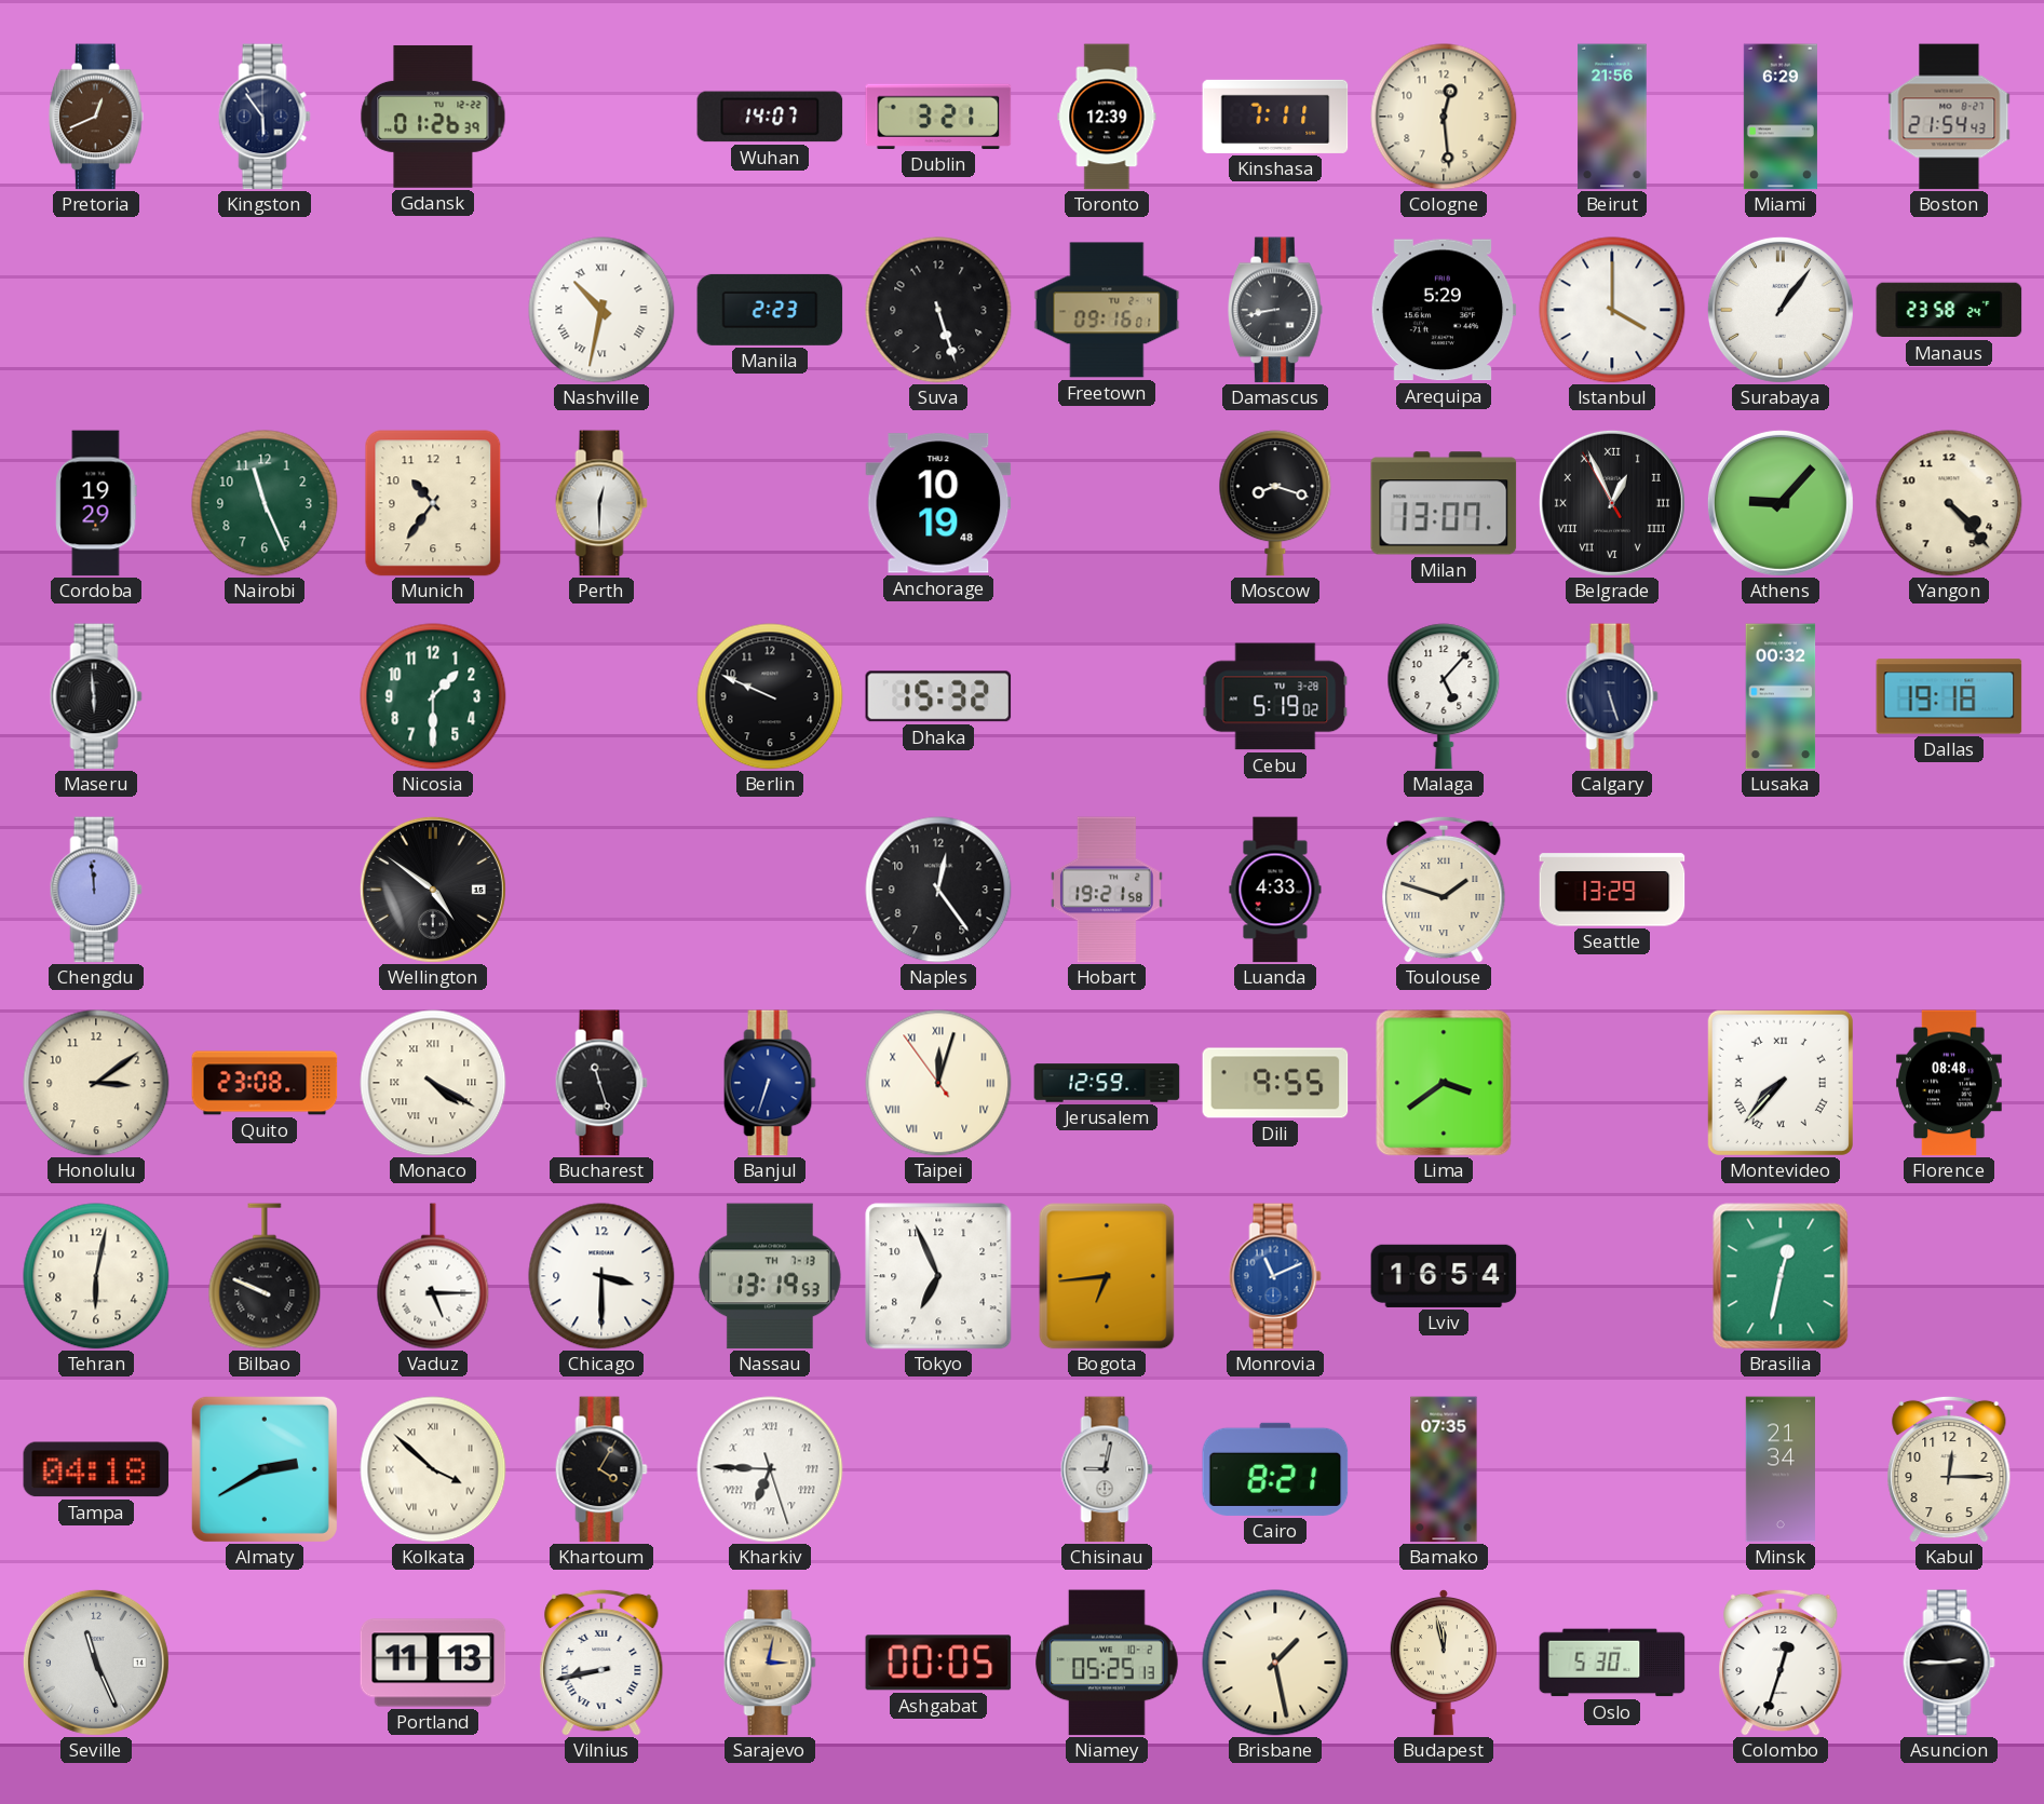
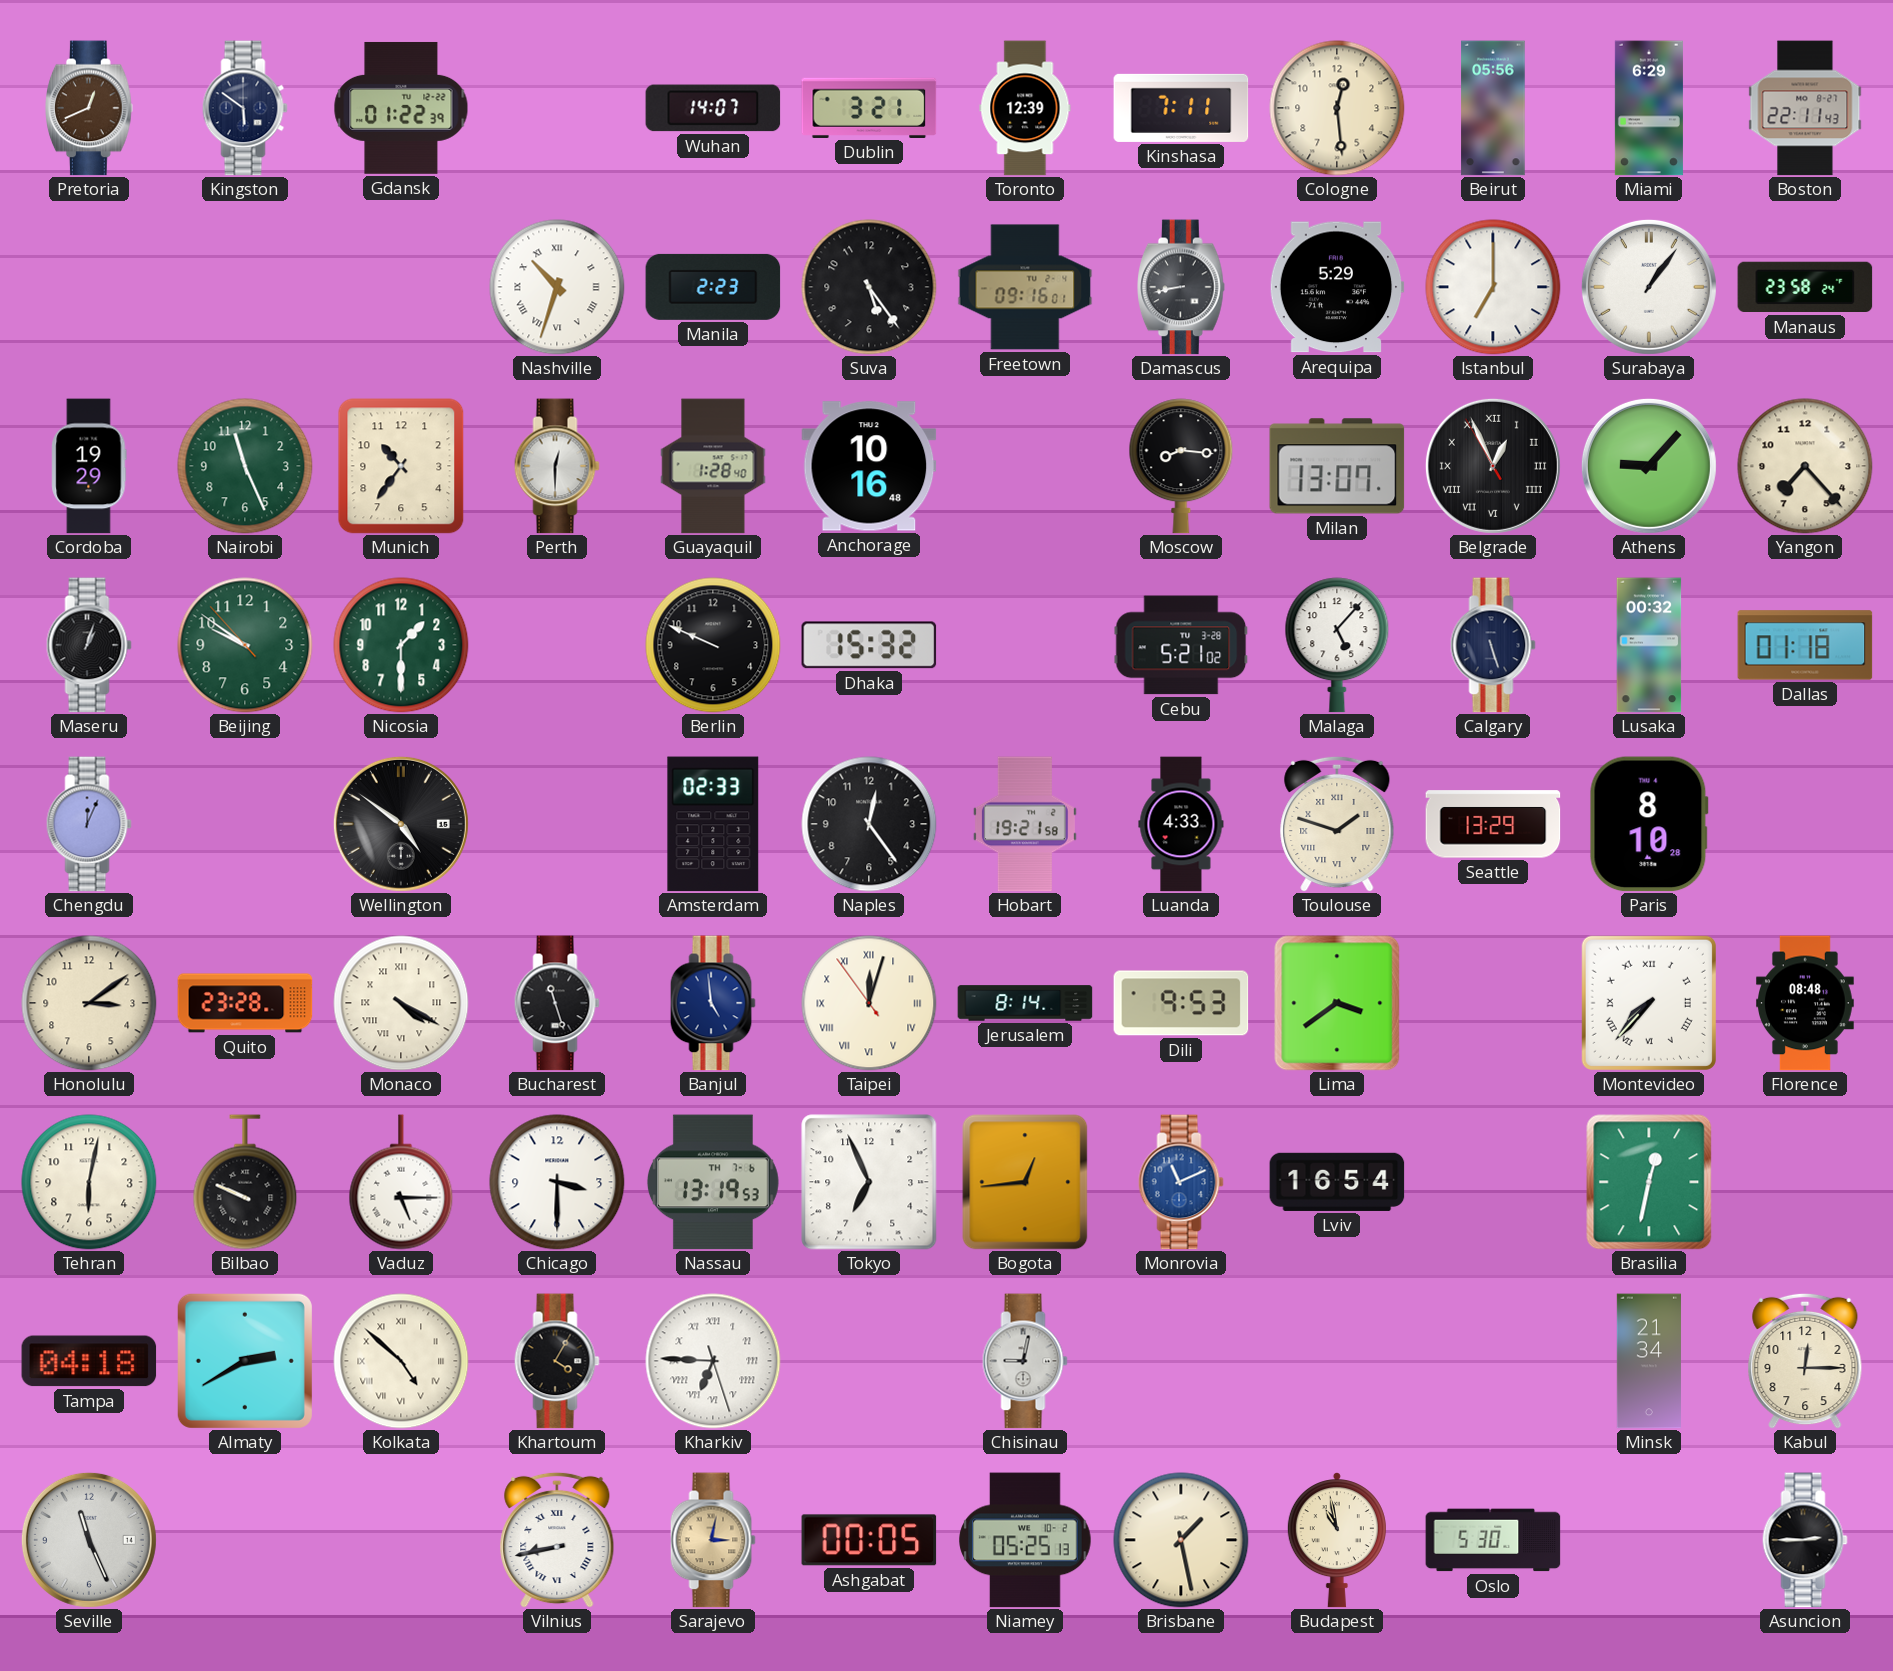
Kingston: 5:54 -> 5:51 (245, 108)
Gdansk: 01:26 -> 01:22 (401, 108)
Beirut: 21:56 -> 05:56 (1493, 108)
Boston: 21:54 -> 22:11 (1805, 108)
Nashville: 10:32 -> 10:33 (557, 287)
Suva: 5:27 -> 5:24 (869, 287)
Istanbul: 4:00 -> 7:00 (1493, 287)
Guayaquil: none -> 1:28 (713, 466)
Anchorage: 10:19 -> 10:16 (869, 466)
Moscow: 8:18 -> 8:16 (1181, 466)
Yangon: 4:23 -> 7:23 (1805, 466)
Maseru: 5:59 -> 1:03 (89, 645)
Beijing: none -> 9:50 (245, 645)
Cebu: 5:19 -> 5:21 (1181, 645)
Dallas: 19:18 -> 01:18 (1805, 645)
Chengdu: 11:59 -> 12:04 (89, 824)
Amsterdam: none -> 02:33 (713, 824)
Paris: none -> 8:10 (1649, 824)
Quito: 23:08 -> 23:28 (245, 1003)
Banjul: 6:33 -> 4:59 (713, 1003)
Jerusalem: 12:59 -> 8:14 (1025, 1003)
Dili: 9:55 -> 9:53 (1181, 1003)
Nassau date: TH 7-13 -> TH 7-6 (713, 1182)
Bogota: 6:44 -> 12:44 (1025, 1182)
Kolkata: 3:52 -> 4:52 (401, 1361)
Cairo: 8:21 -> none (1275, 1469)
Bamako: 07:35 -> none (1444, 1469)
Portland: 11:13 -> none (433, 1663)
Budapest: 11:58 -> 10:58 (1337, 1541)
Colombo: 12:33 -> none (1781, 1663)
